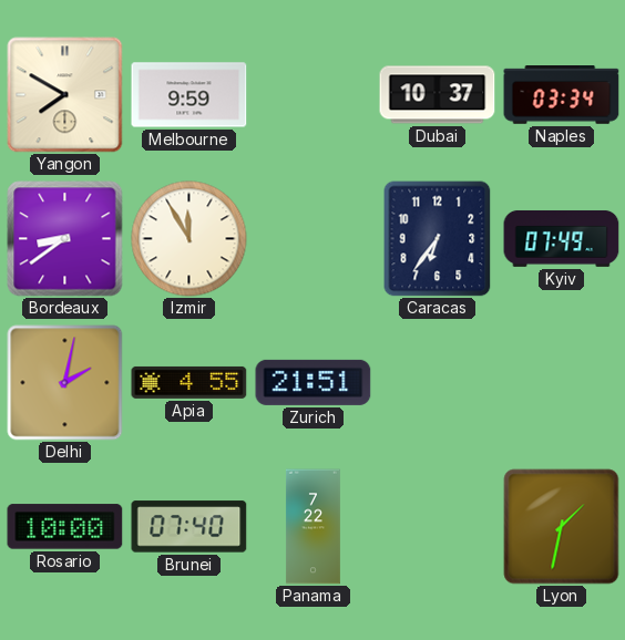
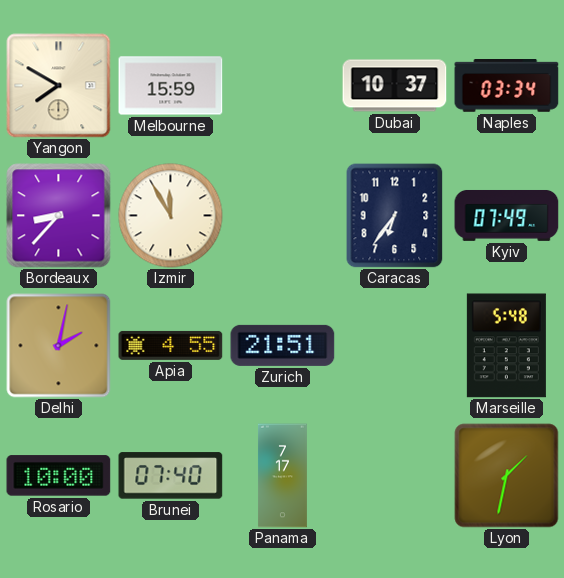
Melbourne: 9:59 -> 15:59 (171, 86)
Bordeaux: 8:39 -> 8:37 (59, 216)
Marseille: none -> 5:48 (506, 346)
Panama: 7:22 -> 7:17 (282, 476)
